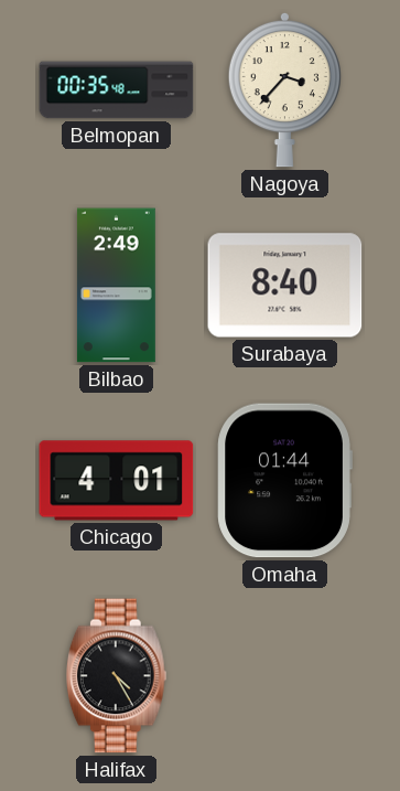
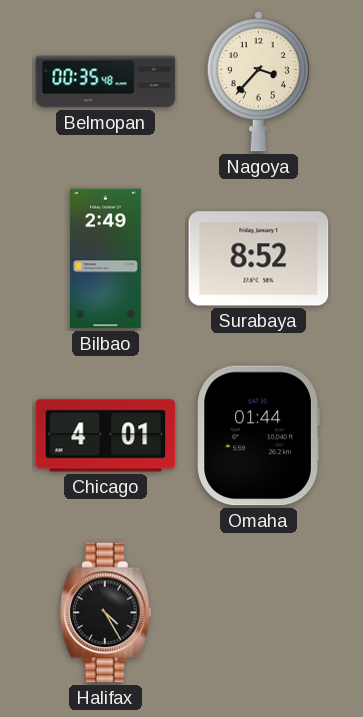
Surabaya: 8:40 -> 8:52 (259, 259)
